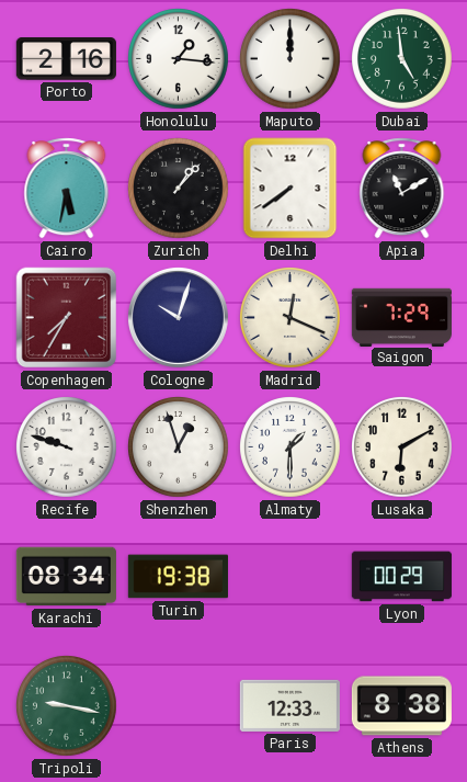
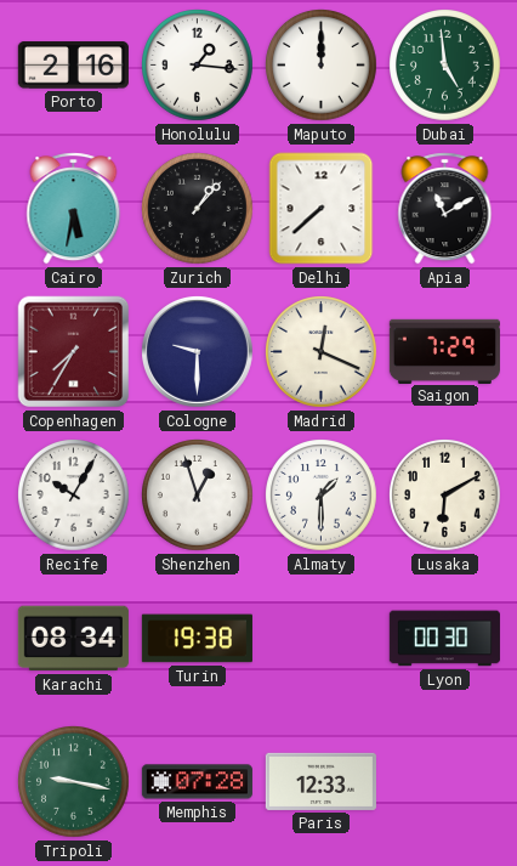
Delhi: 7:39 -> 7:38 (322, 209)
Cologne: 10:03 -> 9:30 (197, 351)
Recife: 9:48 -> 10:05 (74, 496)
Lyon: 00:29 -> 00:30 (444, 639)
Memphis: none -> 07:28 (197, 782)
Athens: 8:38 -> none (401, 706)
